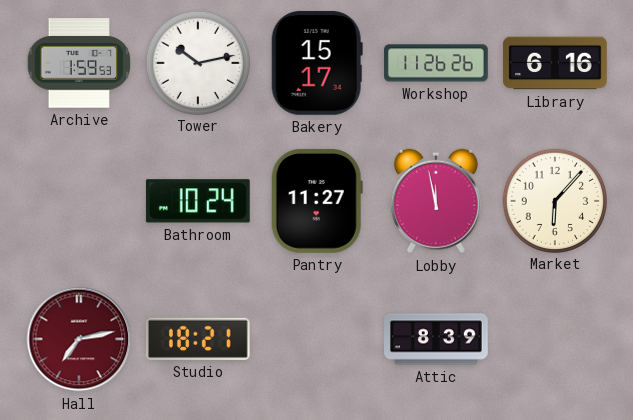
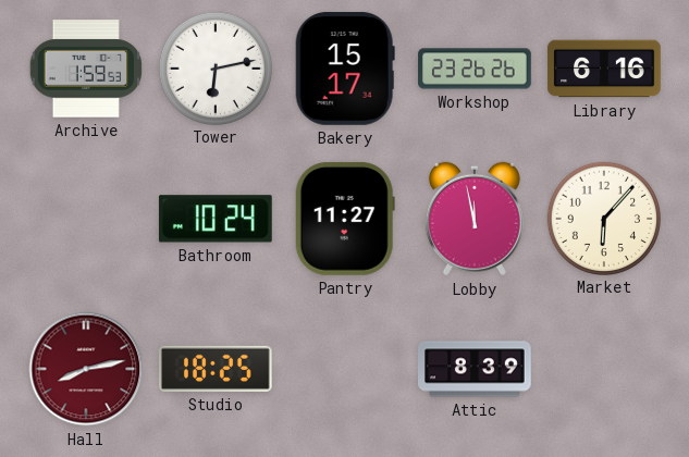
Tower: 10:13 -> 6:13 (214, 67)
Workshop: 11:26 -> 23:26 (475, 69)
Hall: 7:13 -> 8:13 (86, 369)
Studio: 18:21 -> 18:25 (216, 369)
